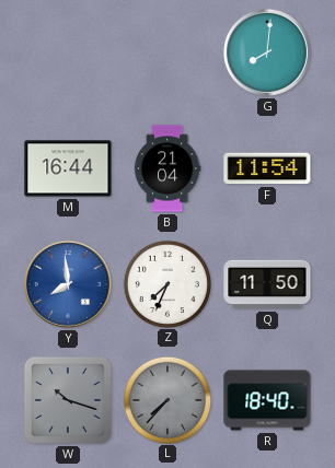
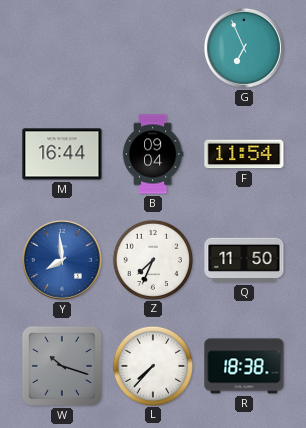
G: 8:01 -> 6:56 (244, 48)
B: 21:04 -> 09:04 (153, 154)
L dial: grey -> white (152, 365)
R: 18:40 -> 18:38 (244, 366)
